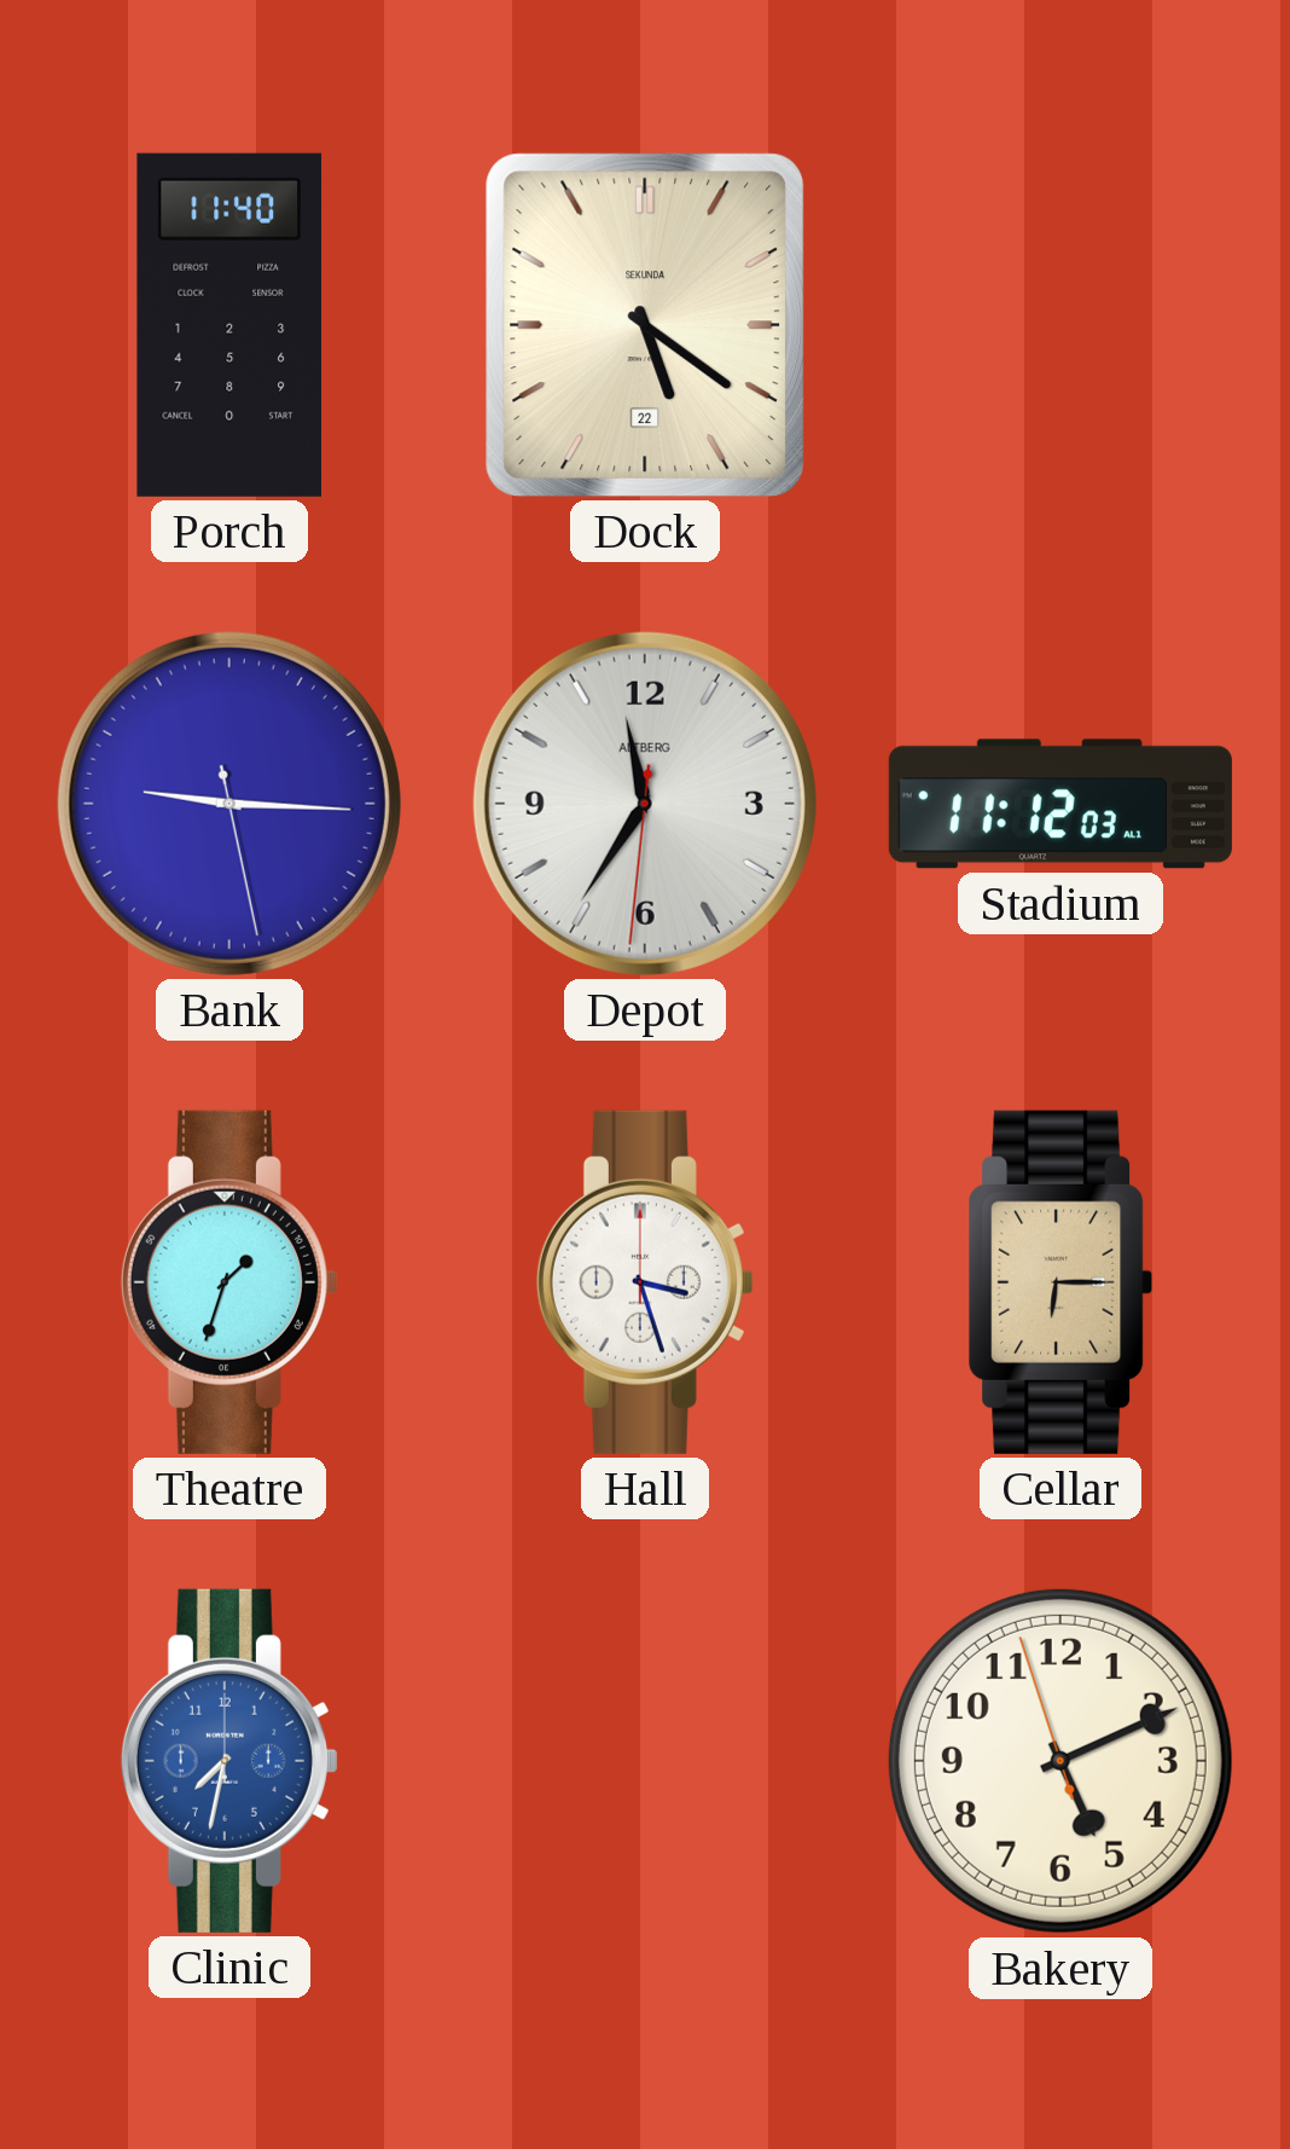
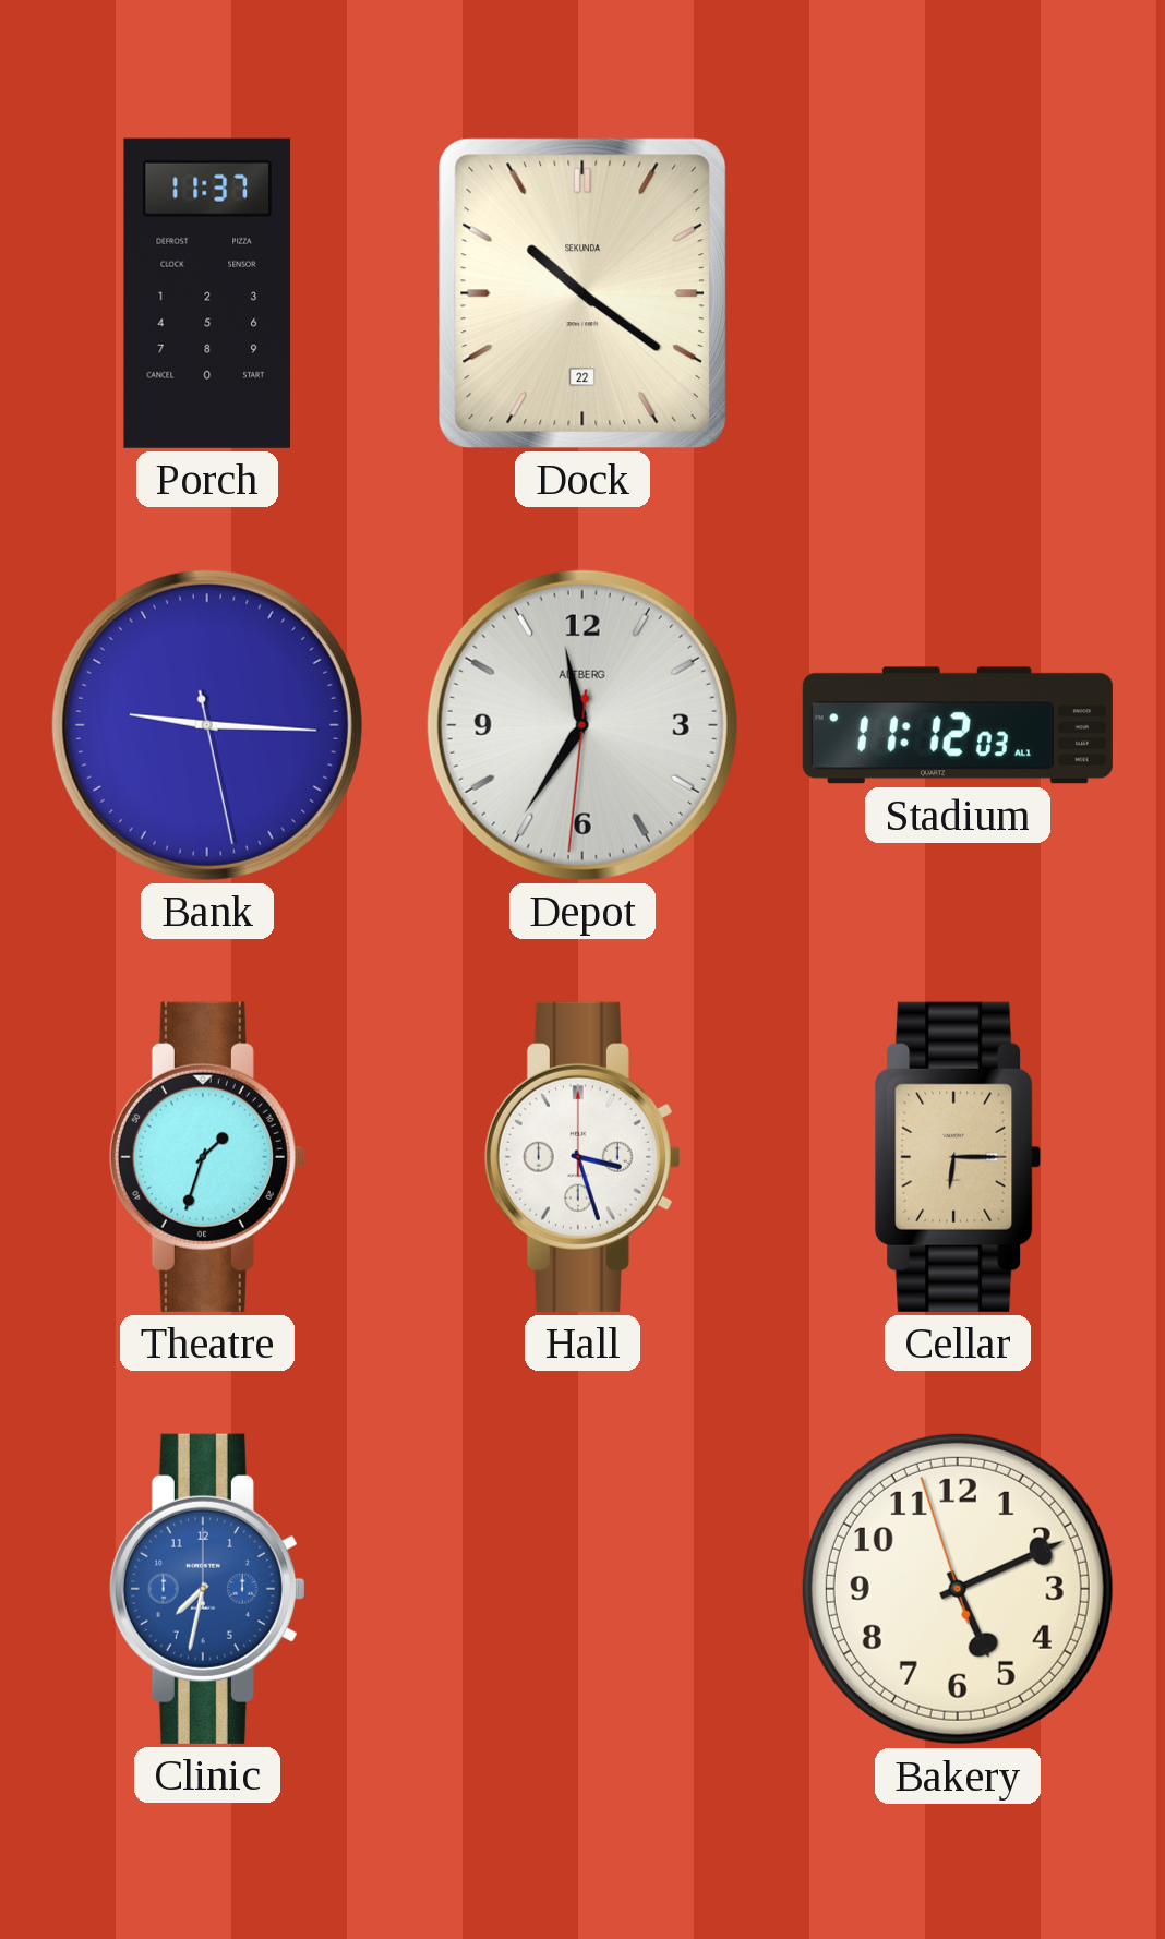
Porch: 11:40 -> 11:37 (206, 293)
Dock: 5:21 -> 10:21 (582, 293)
